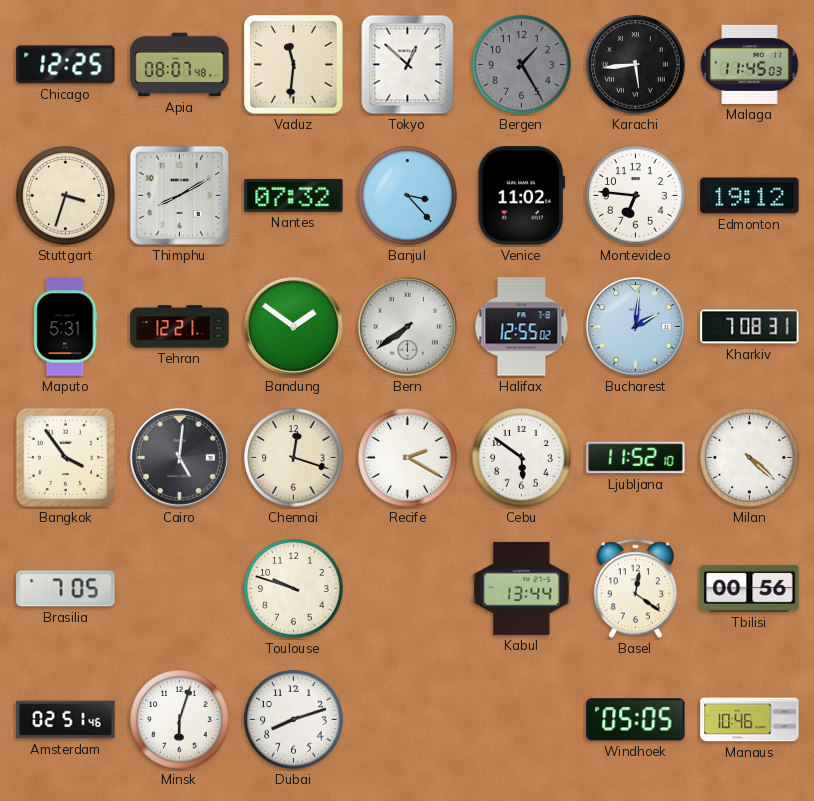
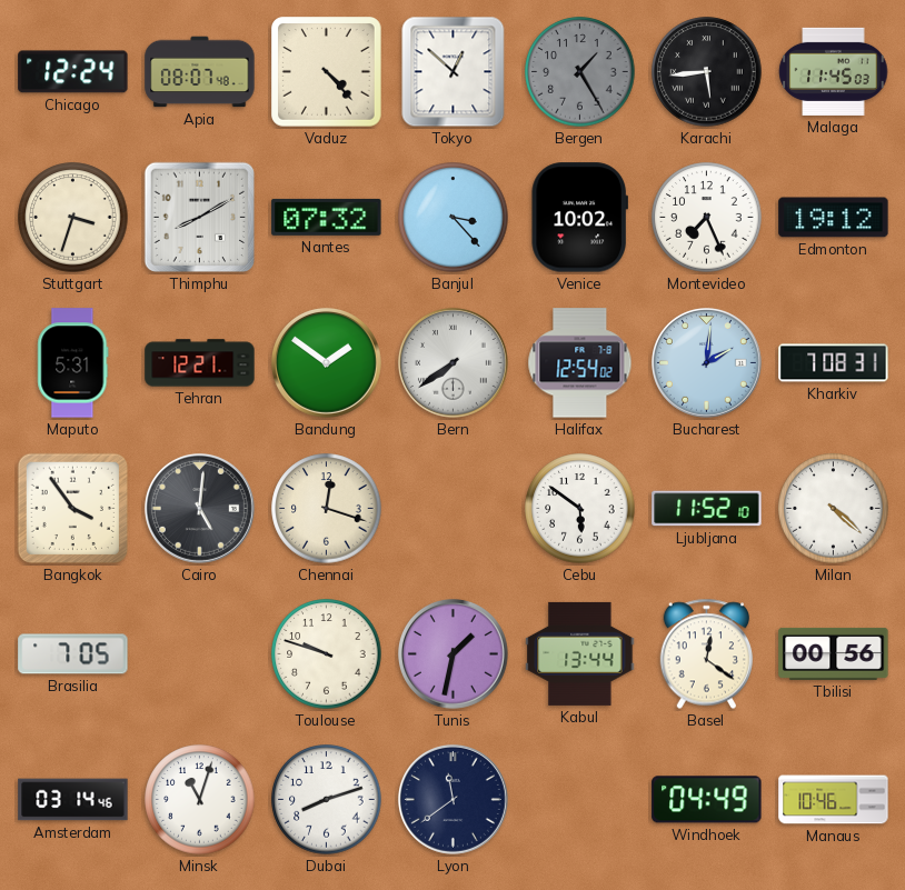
Chicago: 12:25 -> 12:24 (73, 72)
Vaduz: 11:31 -> 4:23 (327, 72)
Venice: 11:02 -> 10:02 (579, 218)
Montevideo: 6:46 -> 7:26 (707, 218)
Halifax: 12:55 -> 12:54 (580, 363)
Recife: 2:20 -> none (408, 458)
Tunis: none -> 1:32 (452, 653)
Amsterdam: 02:51 -> 03:14 (73, 800)
Minsk: 6:03 -> 11:03 (200, 800)
Lyon: none -> 11:39 (452, 799)
Windhoek: 05:05 -> 04:49 (707, 800)
